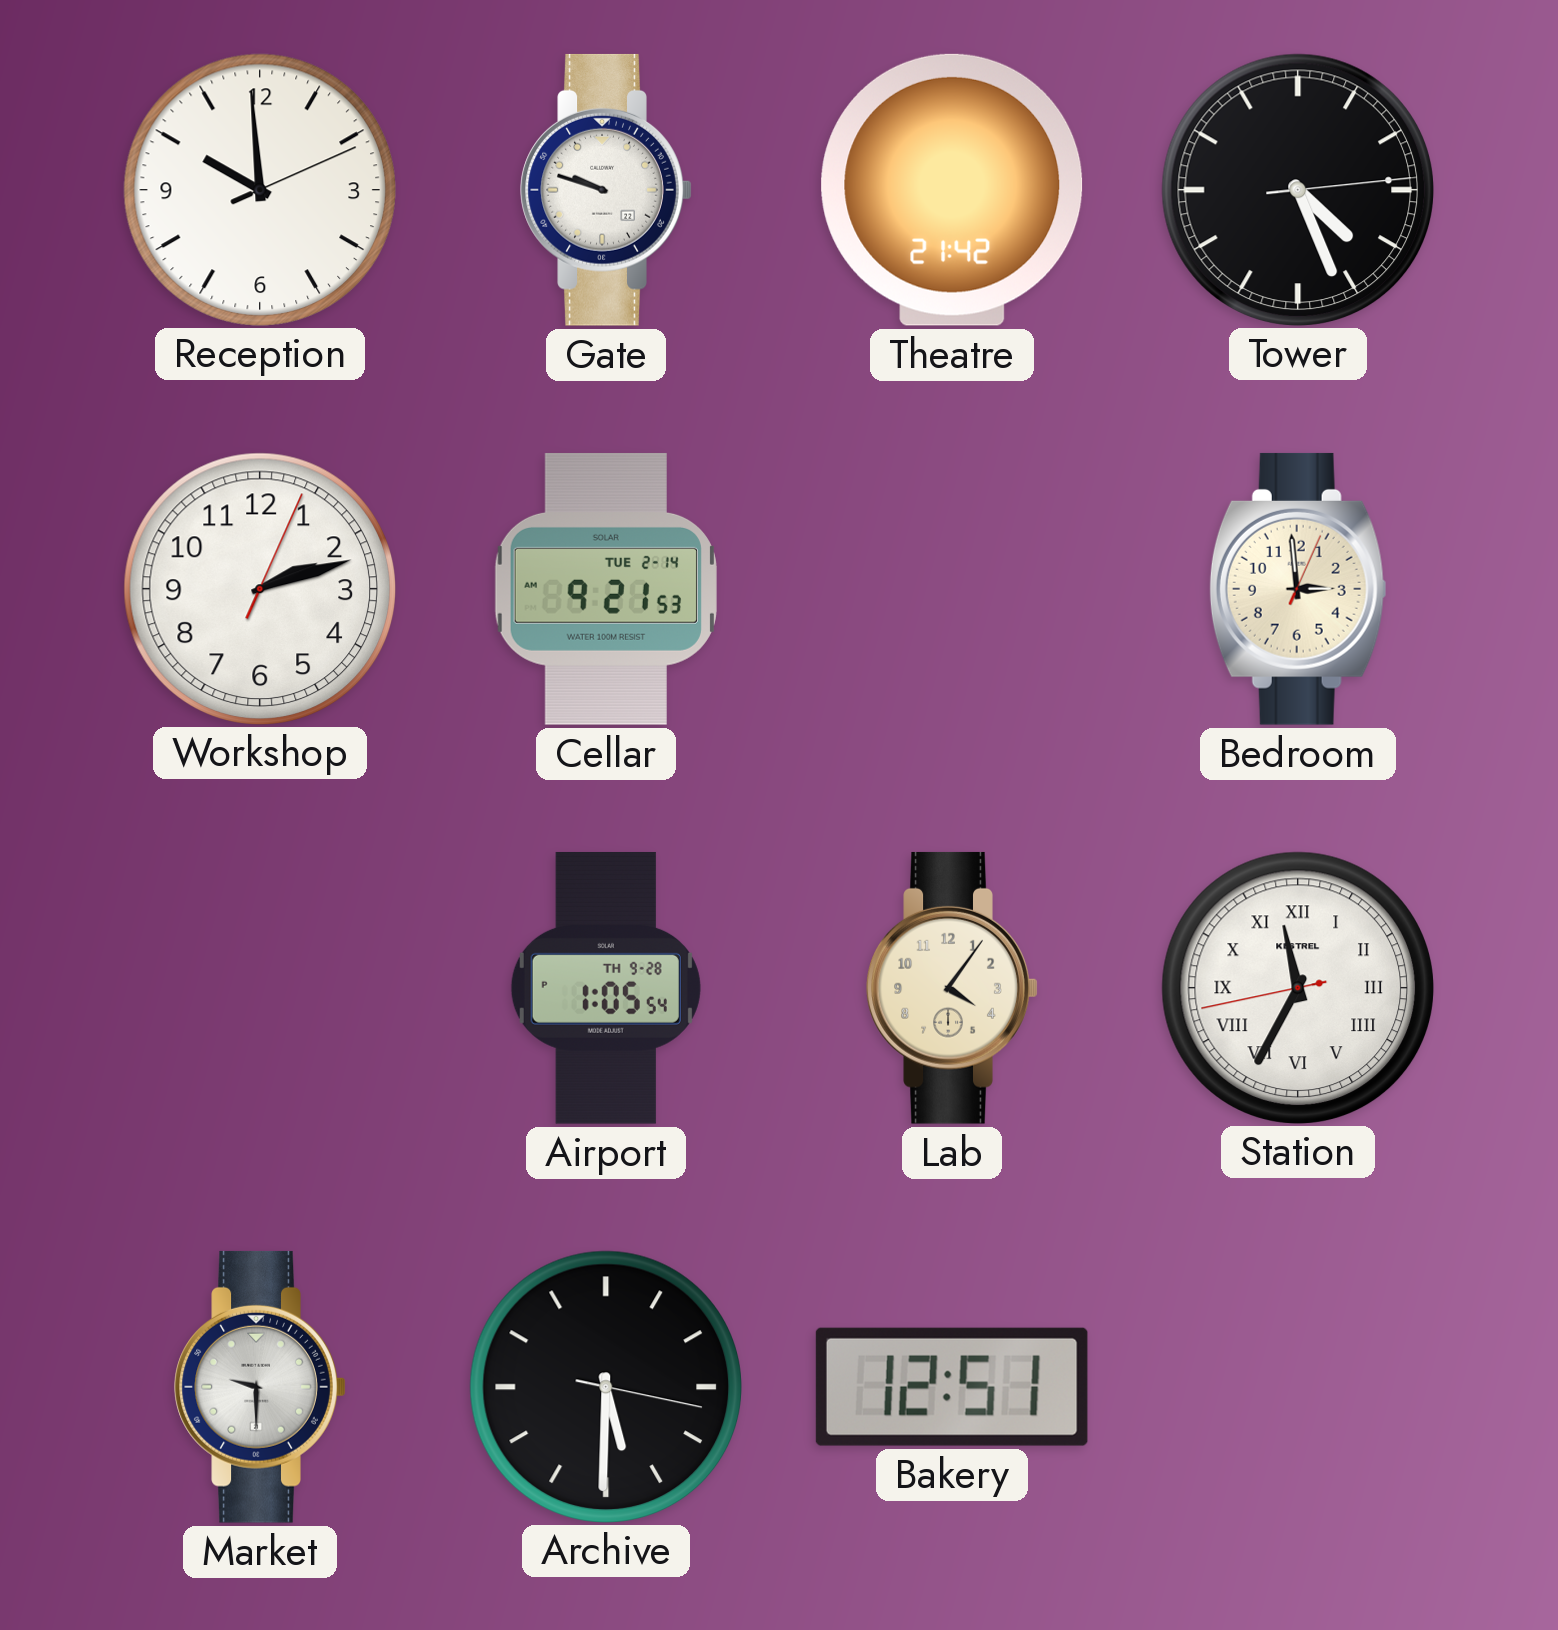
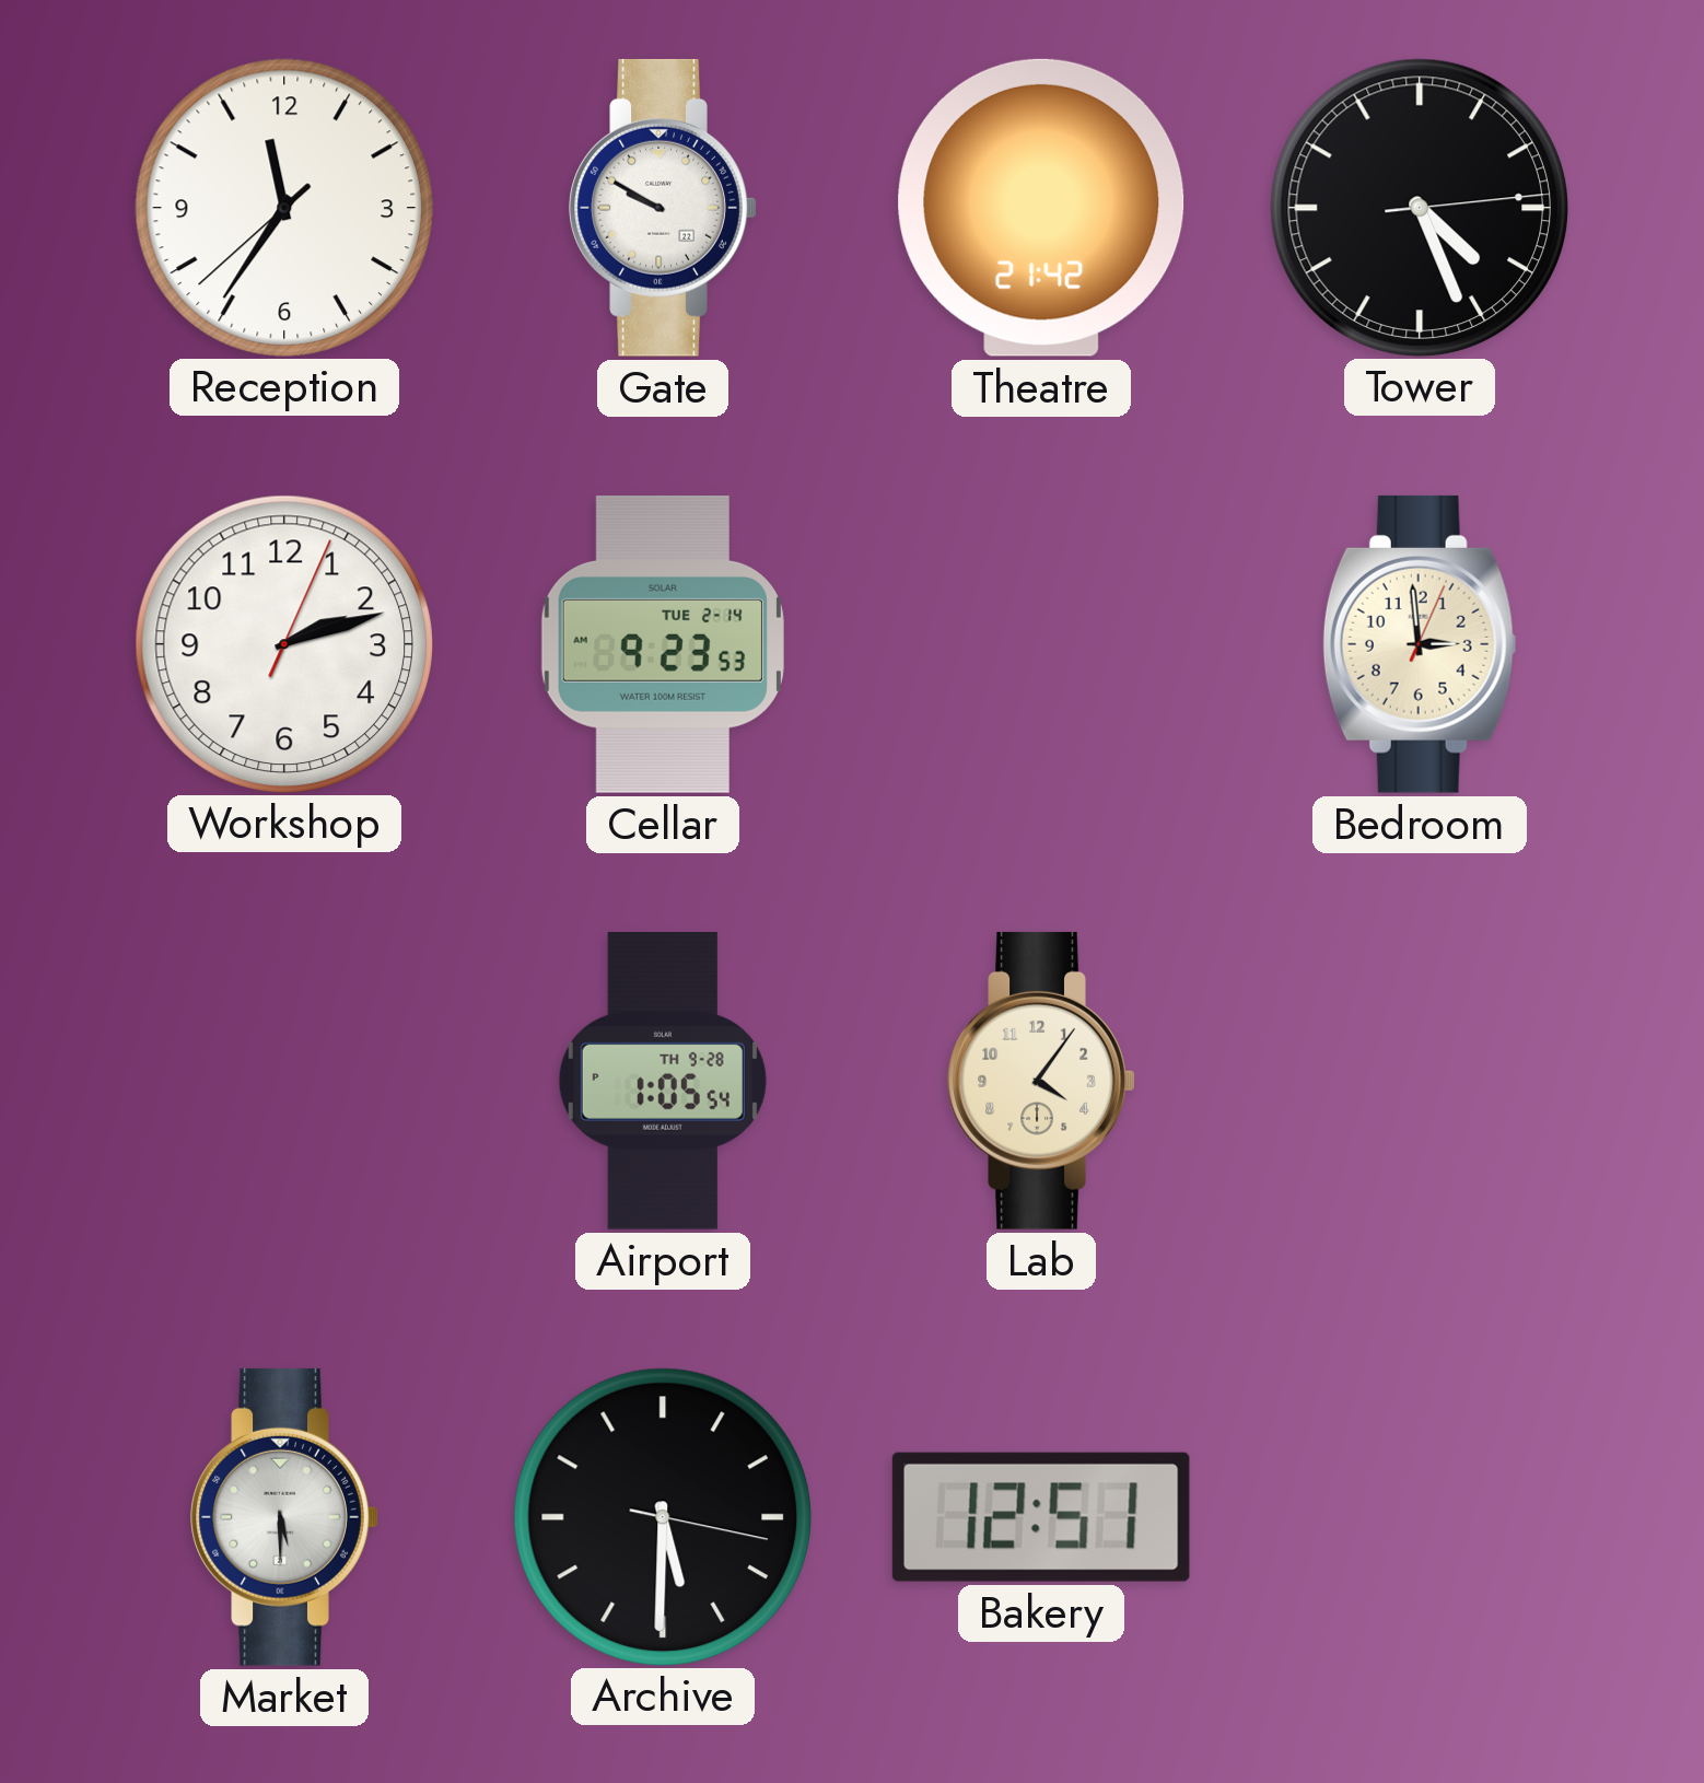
Reception: 9:59 -> 11:35 (283, 207)
Gate: 9:48 -> 9:50 (663, 208)
Cellar: 9:21 -> 9:23 (663, 644)
Station: 11:34 -> none (1297, 987)
Market: 9:30 -> 5:30 (284, 1517)
